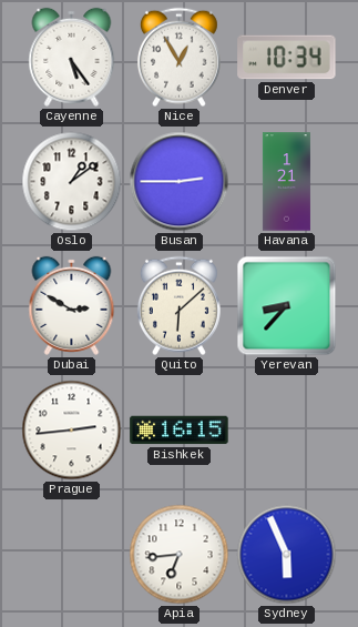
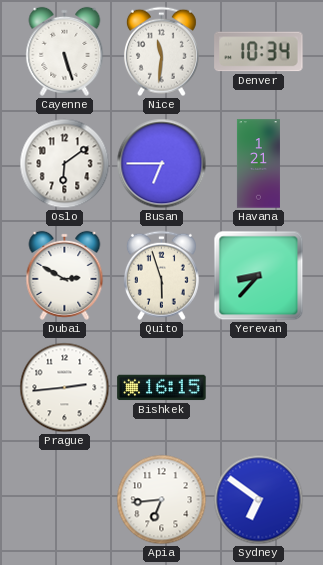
Cayenne: 5:24 -> 5:27 (65, 51)
Nice: 12:55 -> 11:31 (161, 52)
Oslo: 1:09 -> 6:09 (65, 164)
Busan: 2:45 -> 6:45 (162, 164)
Quito: 6:08 -> 5:57 (161, 276)
Sydney: 5:56 -> 6:51 (259, 500)
